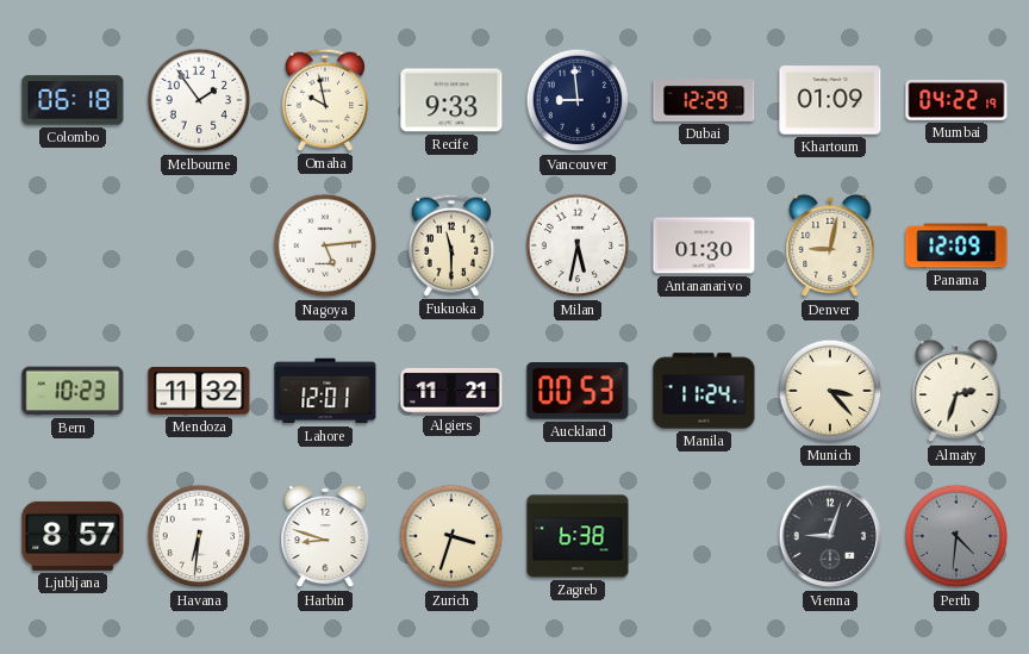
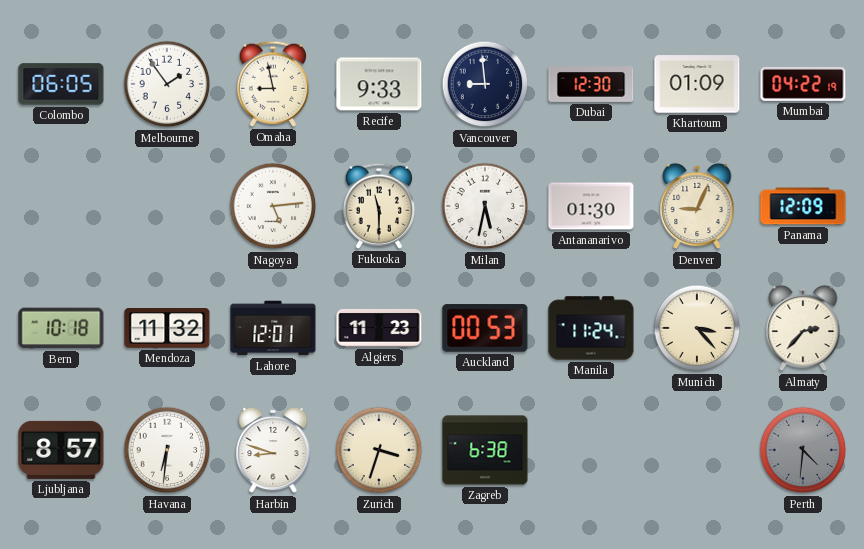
Colombo: 06:18 -> 06:05 (61, 84)
Omaha: 9:58 -> 8:58 (273, 84)
Dubai: 12:29 -> 12:30 (591, 85)
Denver: 9:02 -> 9:04 (697, 206)
Bern: 10:23 -> 10:18 (61, 328)
Algiers: 11:21 -> 11:23 (379, 328)
Almaty: 2:33 -> 2:37 (803, 328)
Vienna: 9:03 -> none (830, 536)
